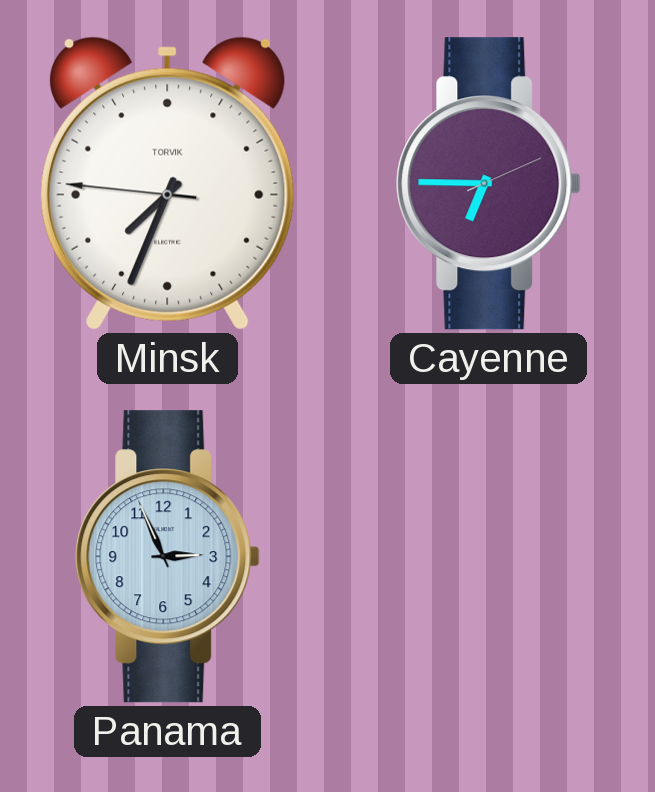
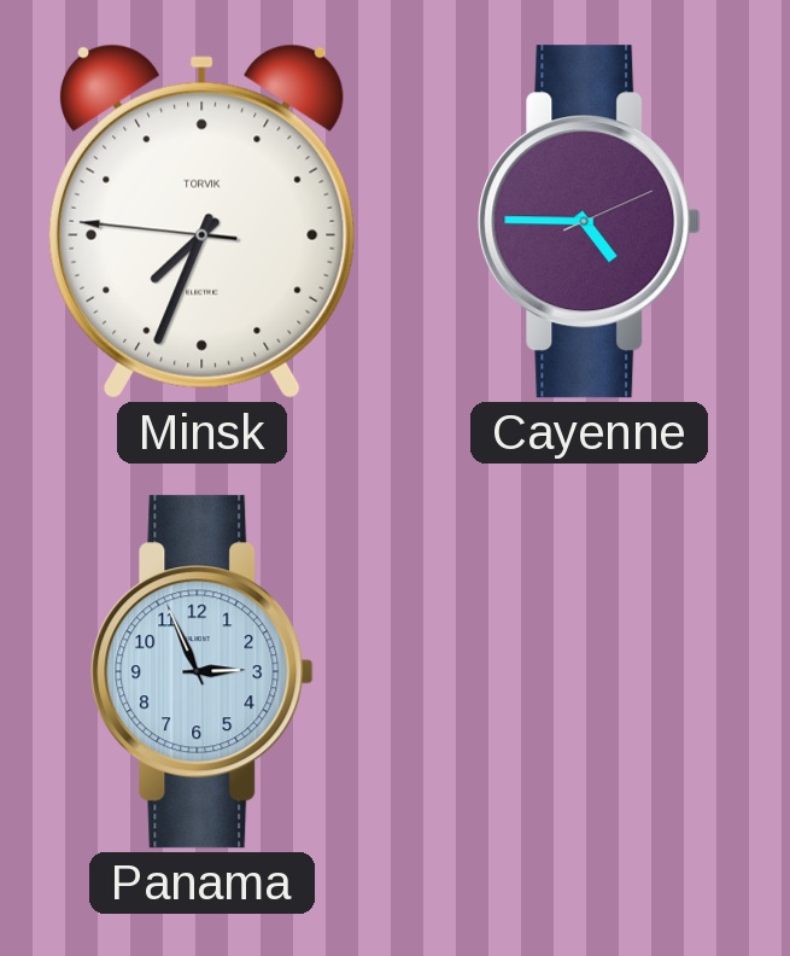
Cayenne: 6:45 -> 4:45 (590, 222)
